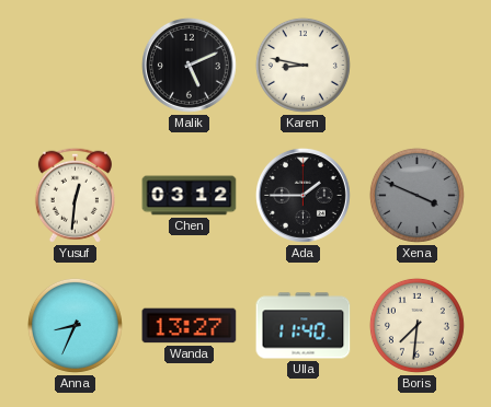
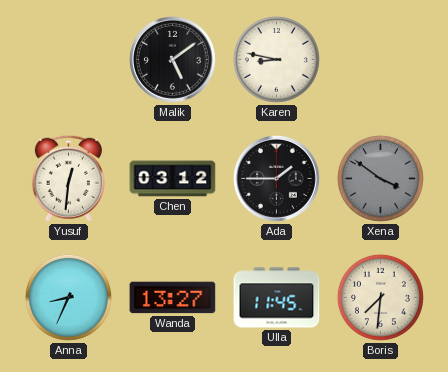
Malik: 5:11 -> 5:09 (172, 59)
Xena: 3:49 -> 3:51 (380, 178)
Ulla: 11:40 -> 11:45 (277, 298)
